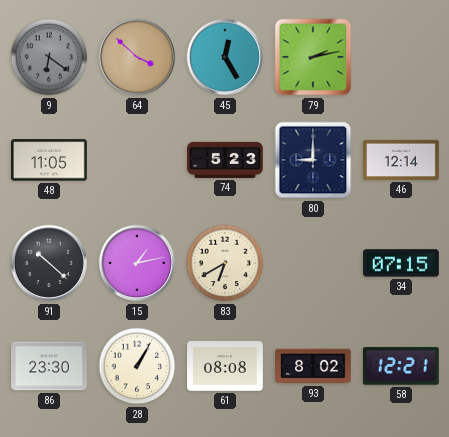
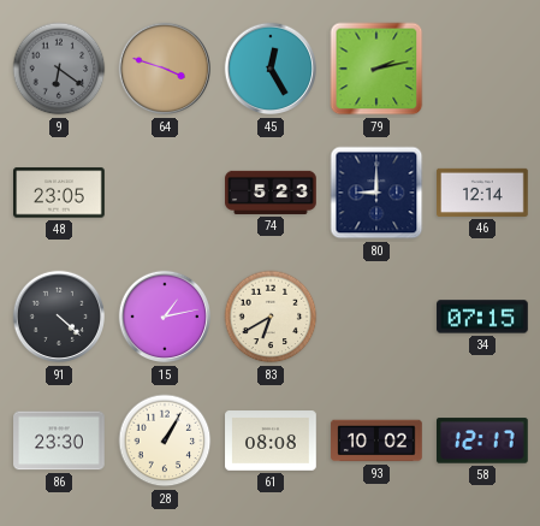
64: 3:52 -> 3:48 (165, 69)
48: 11:05 -> 23:05 (59, 193)
91: 10:22 -> 4:22 (59, 317)
93: 8:02 -> 10:02 (376, 441)
58: 12:21 -> 12:17 (483, 441)
